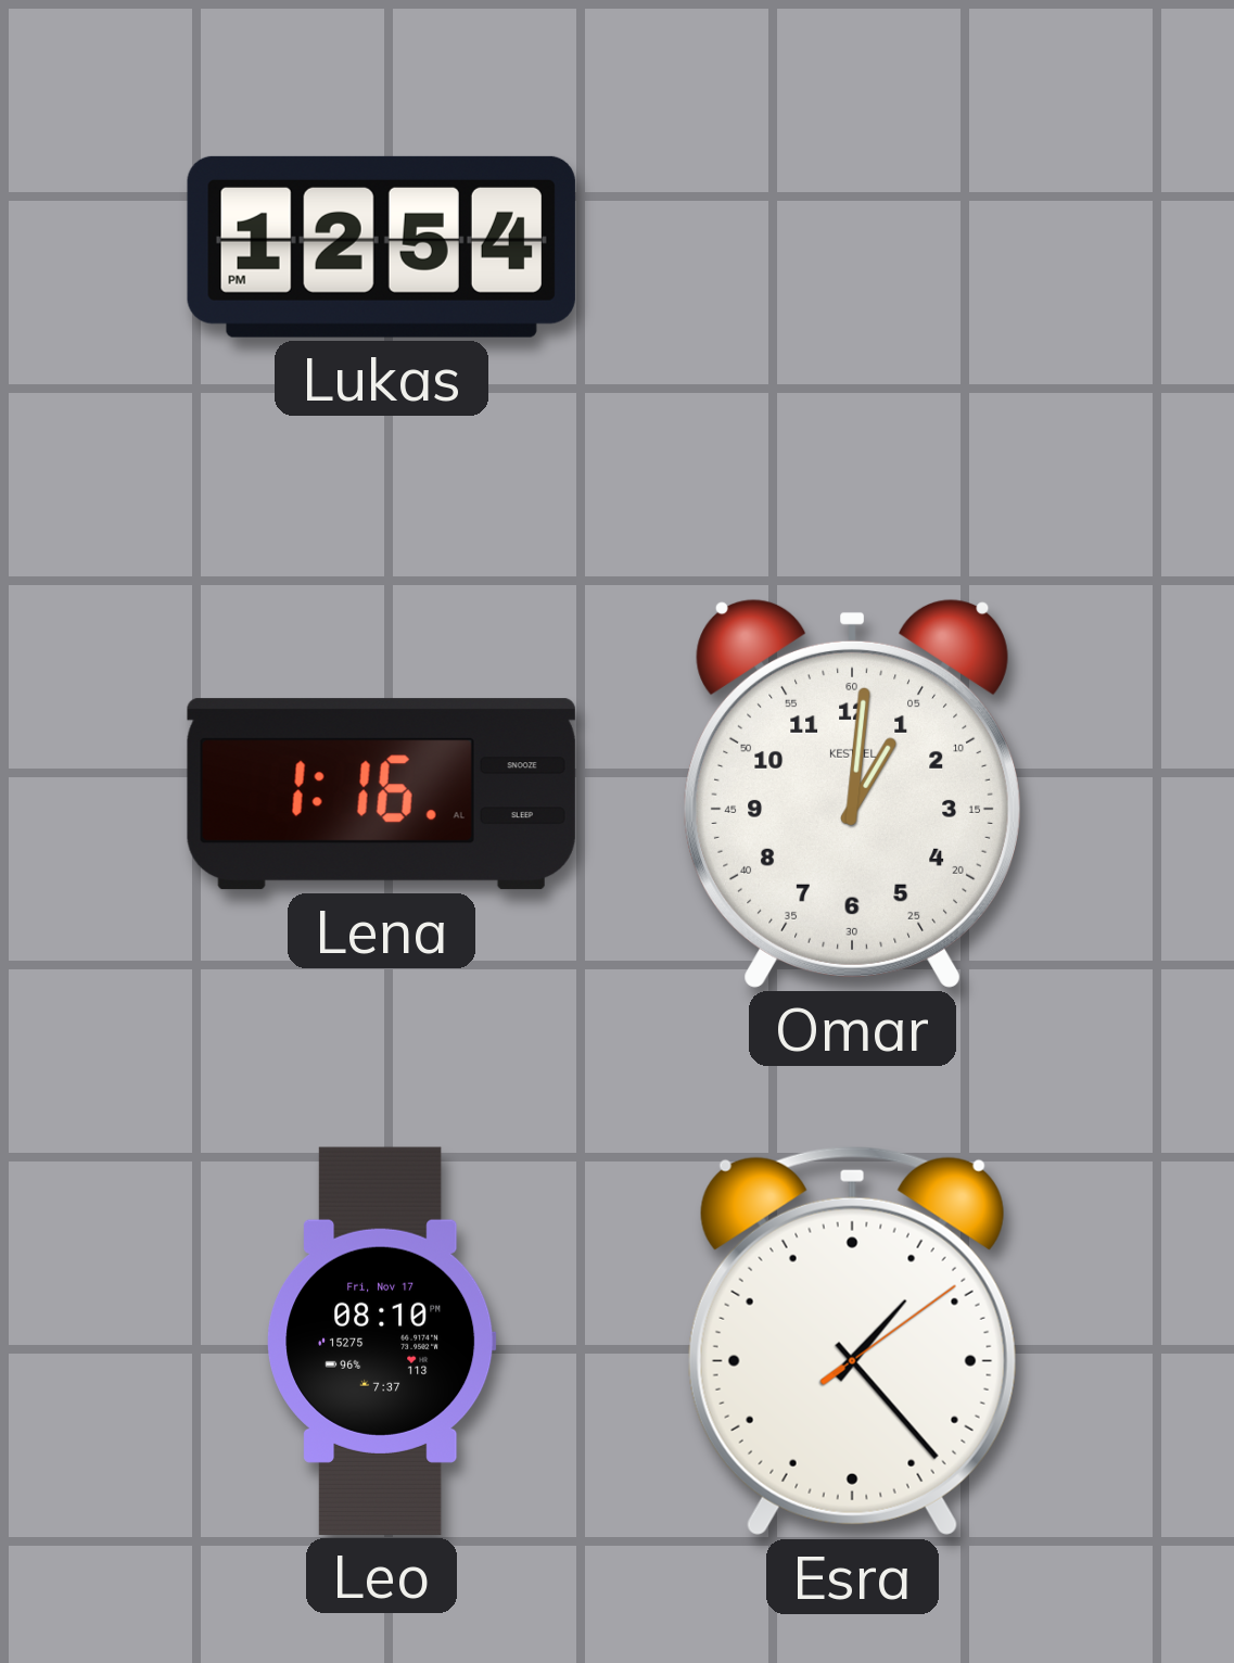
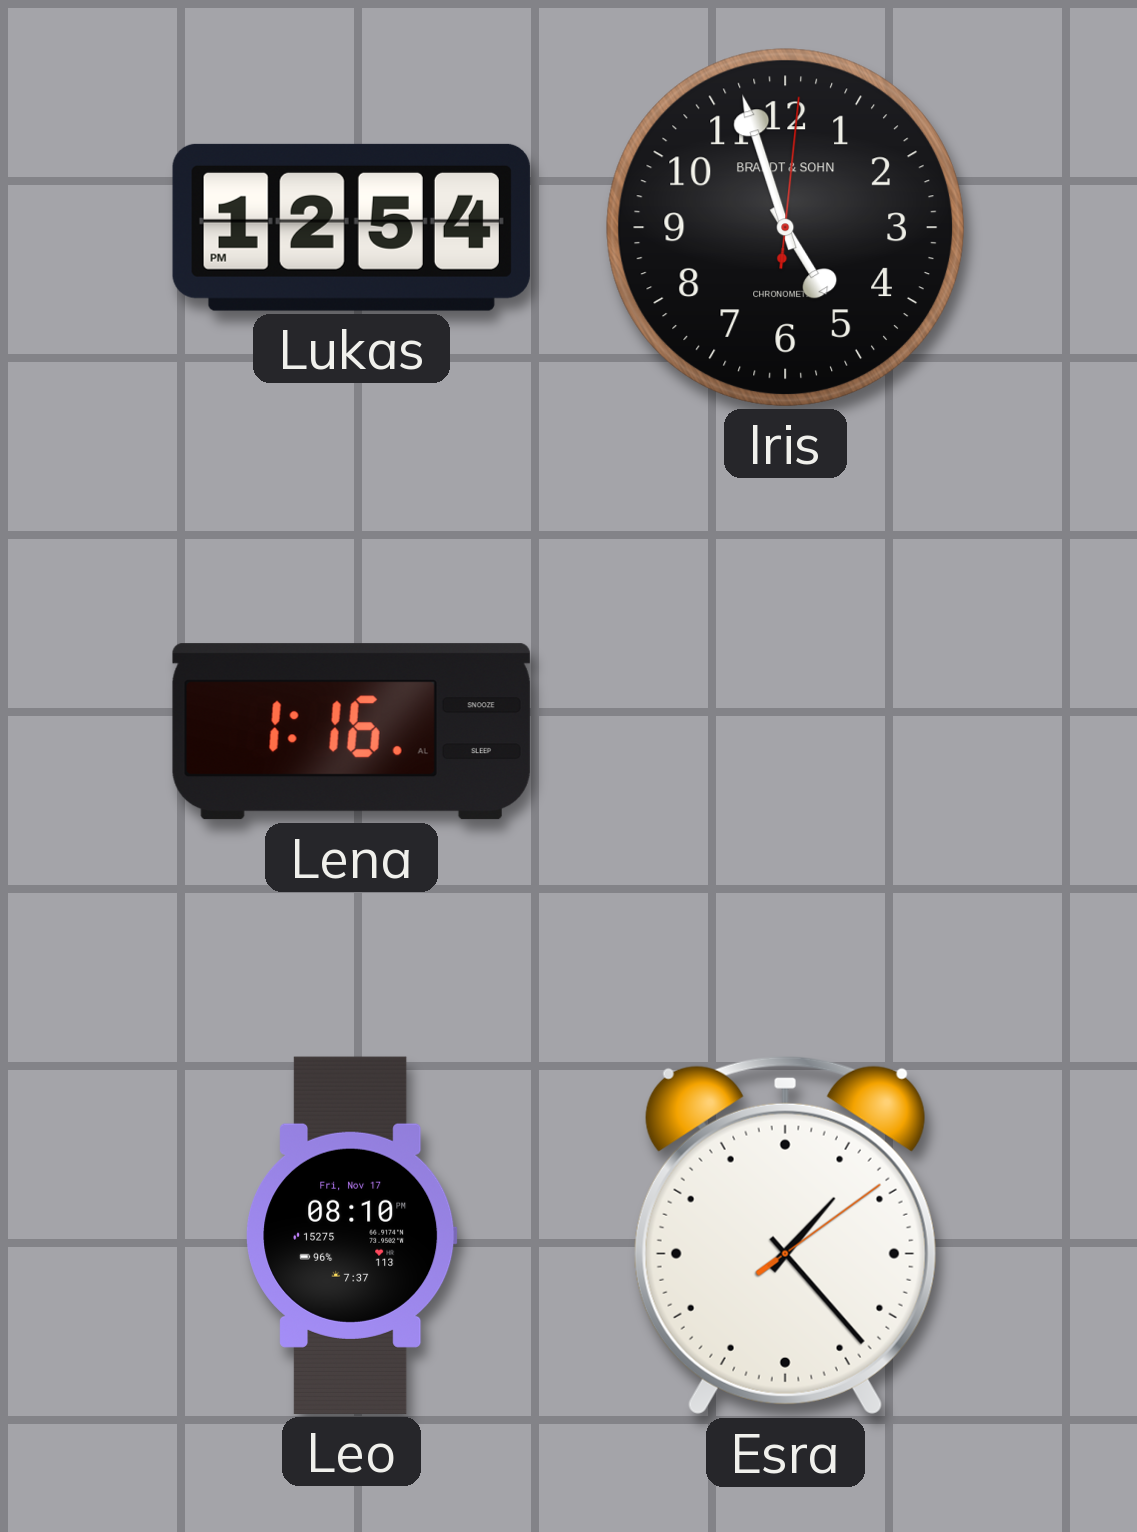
Iris: none -> 4:57 (785, 227)
Omar: 1:01 -> none (852, 794)
